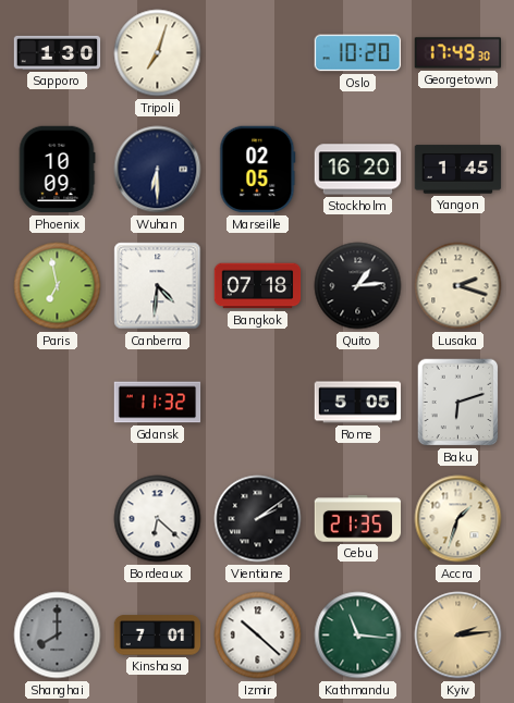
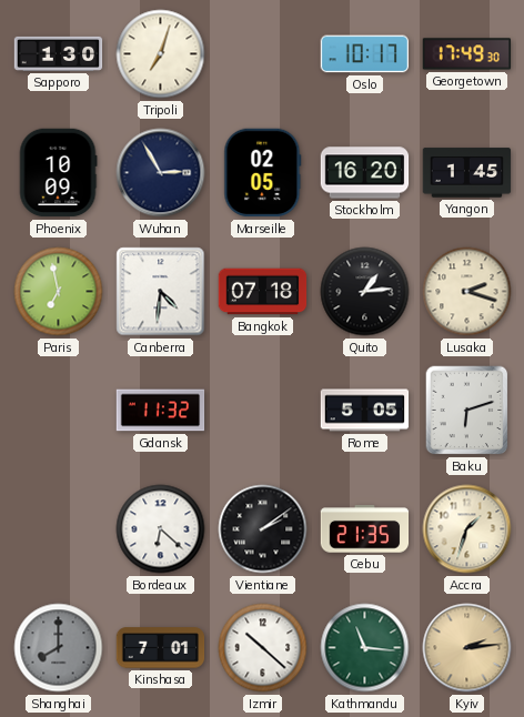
Oslo: 10:20 -> 10:17 (365, 54)
Wuhan: 6:30 -> 2:55 (161, 173)
